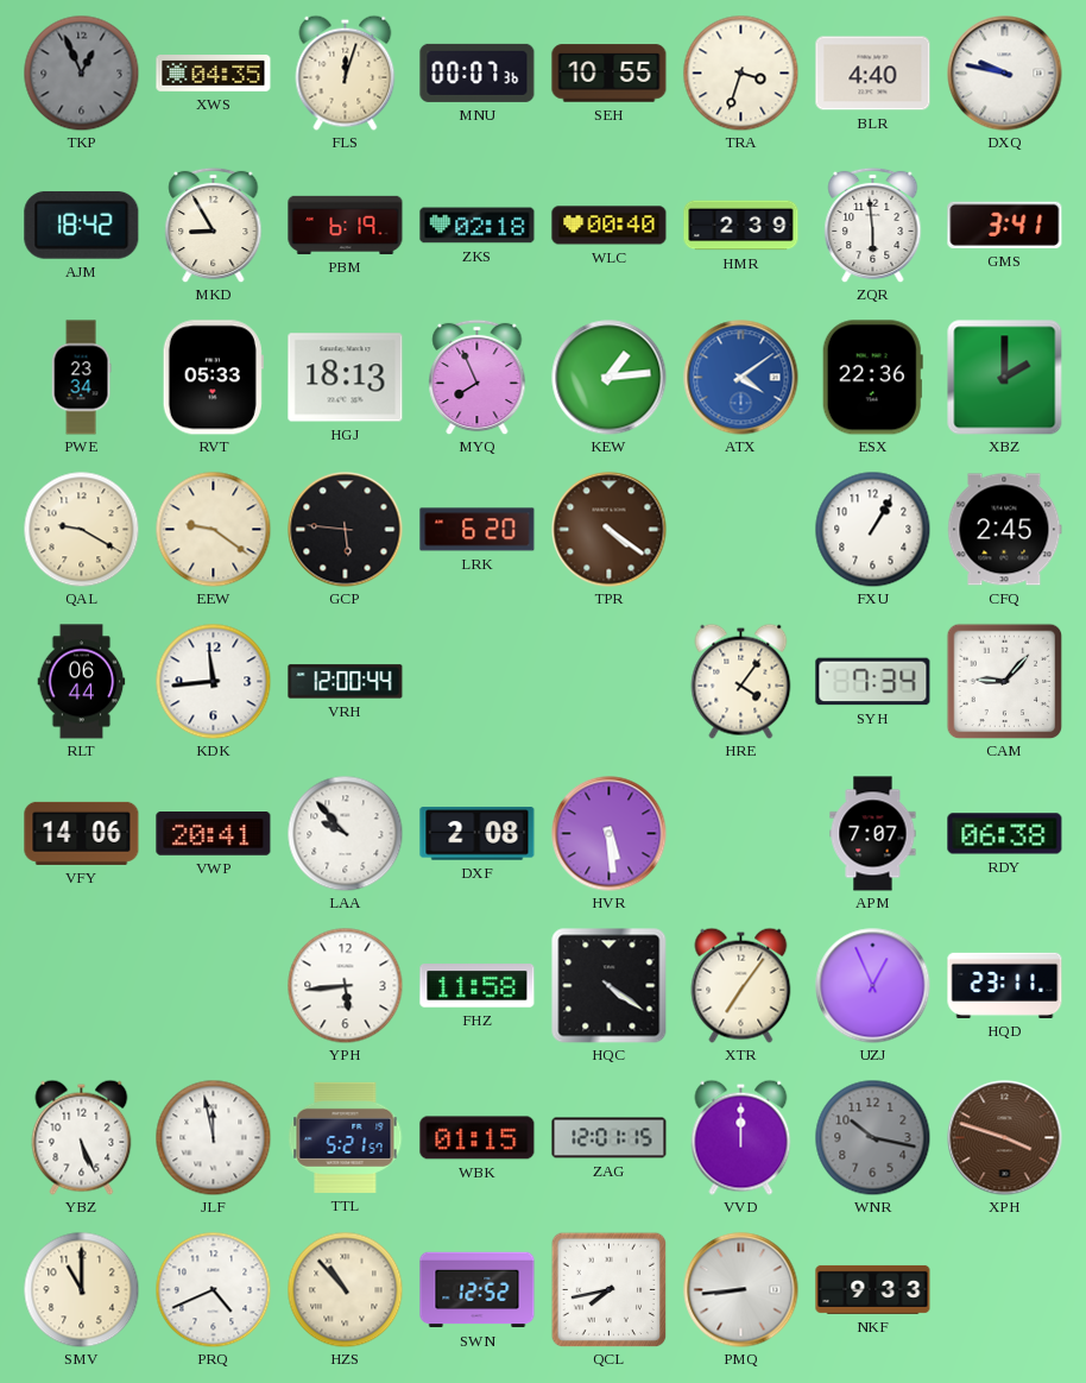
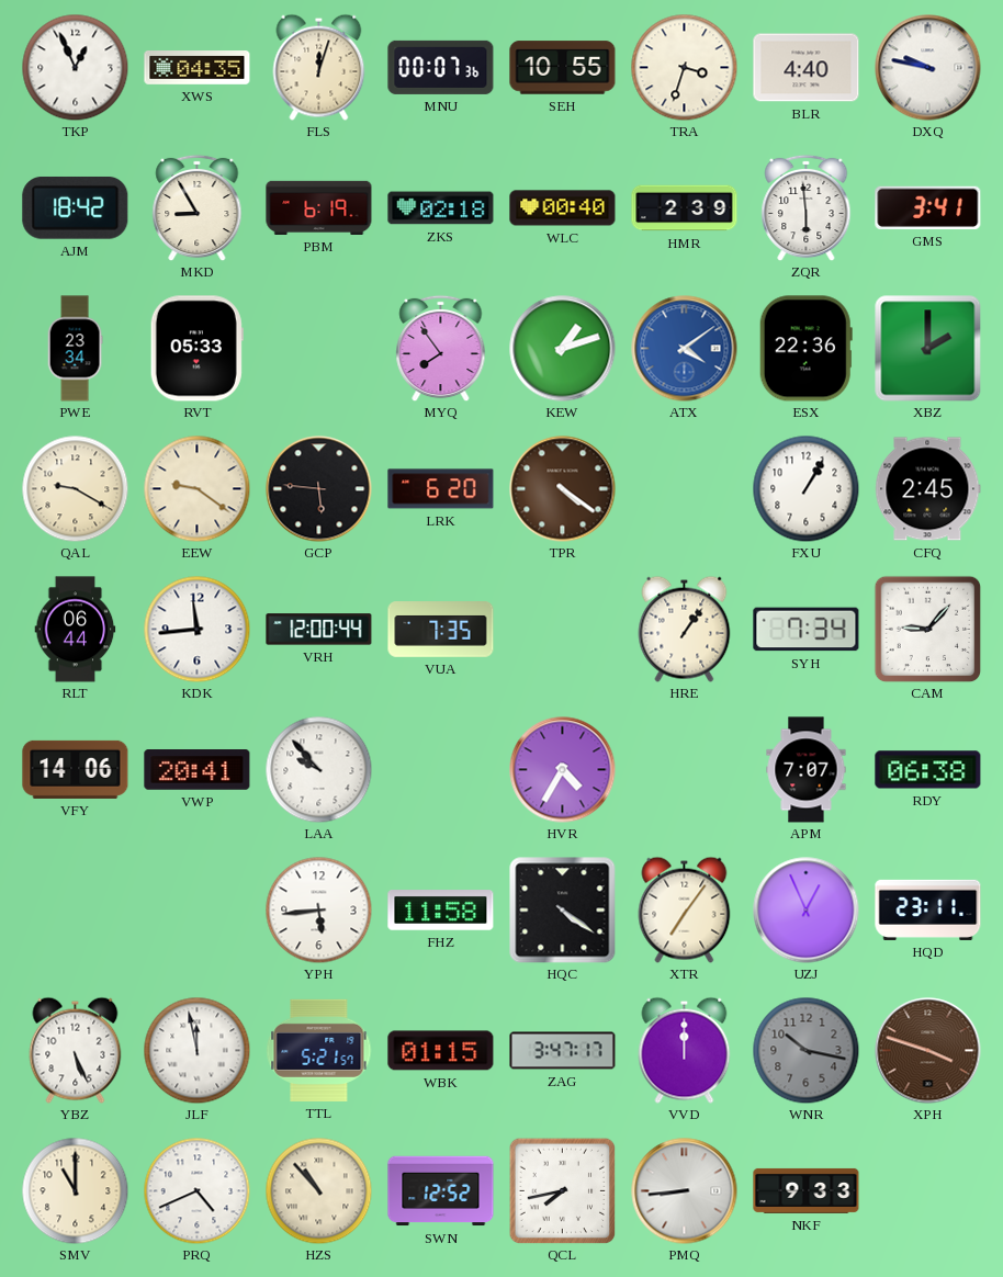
TKP dial: grey -> white (75, 67)
HGJ: 18:13 -> none (346, 378)
MYQ: 7:56 -> 7:54 (441, 348)
KEW: 1:14 -> 1:12 (563, 349)
VUA: none -> 7:35 (441, 630)
HRE: 4:06 -> 1:06 (685, 629)
DXF: 2:08 -> none (478, 834)
HVR: 5:29 -> 4:35 (563, 770)
ZAG: 12:01 -> 3:47 (563, 1051)
